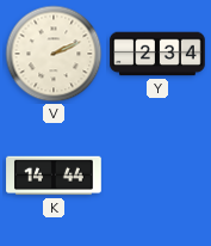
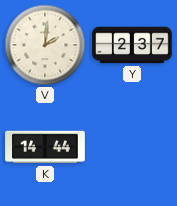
V: 2:11 -> 2:01 (45, 45)
Y: 2:34 -> 2:37 (132, 45)
